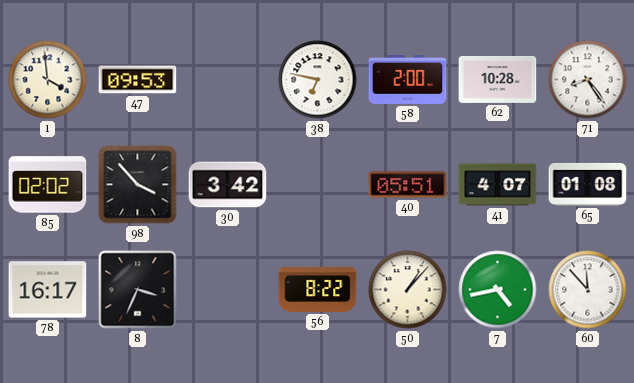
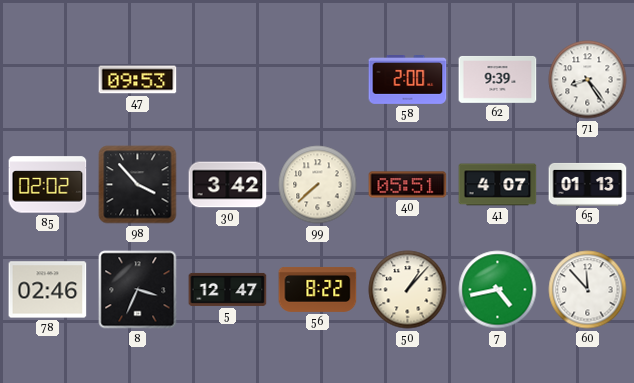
1: 3:59 -> none (48, 80)
38: 6:47 -> none (318, 80)
62: 10:28 -> 9:39 (498, 79)
99: none -> 7:38 (318, 185)
65: 01:08 -> 01:13 (588, 184)
78: 16:17 -> 02:46 (48, 290)
5: none -> 12:47 (228, 289)
